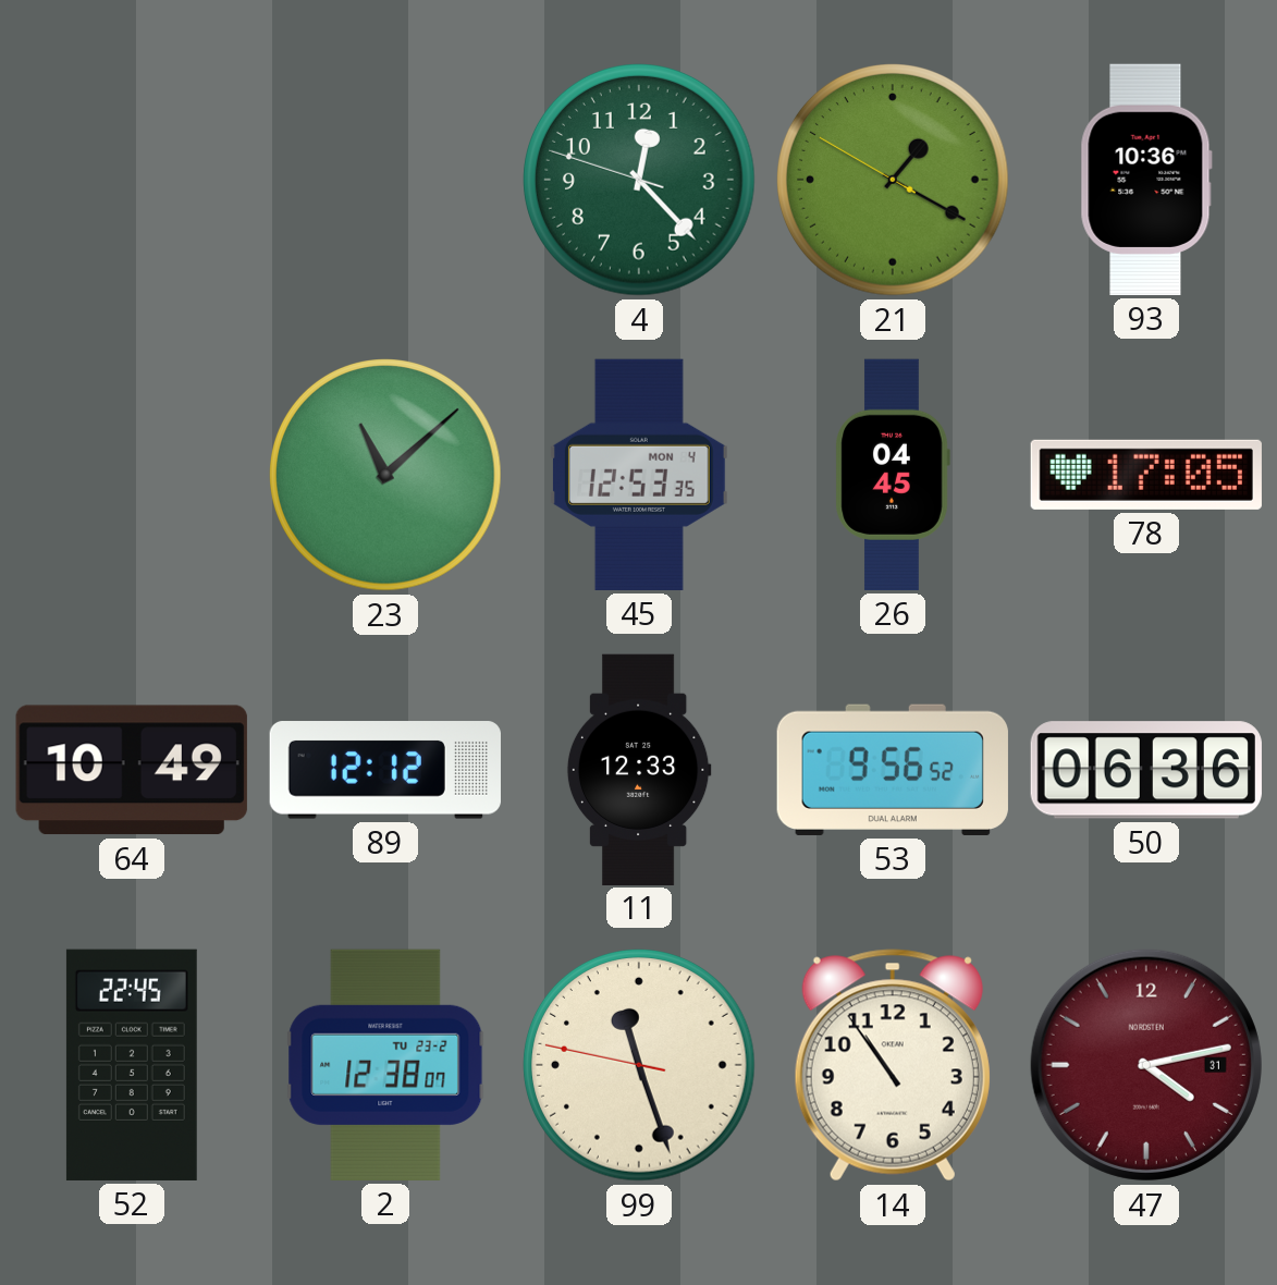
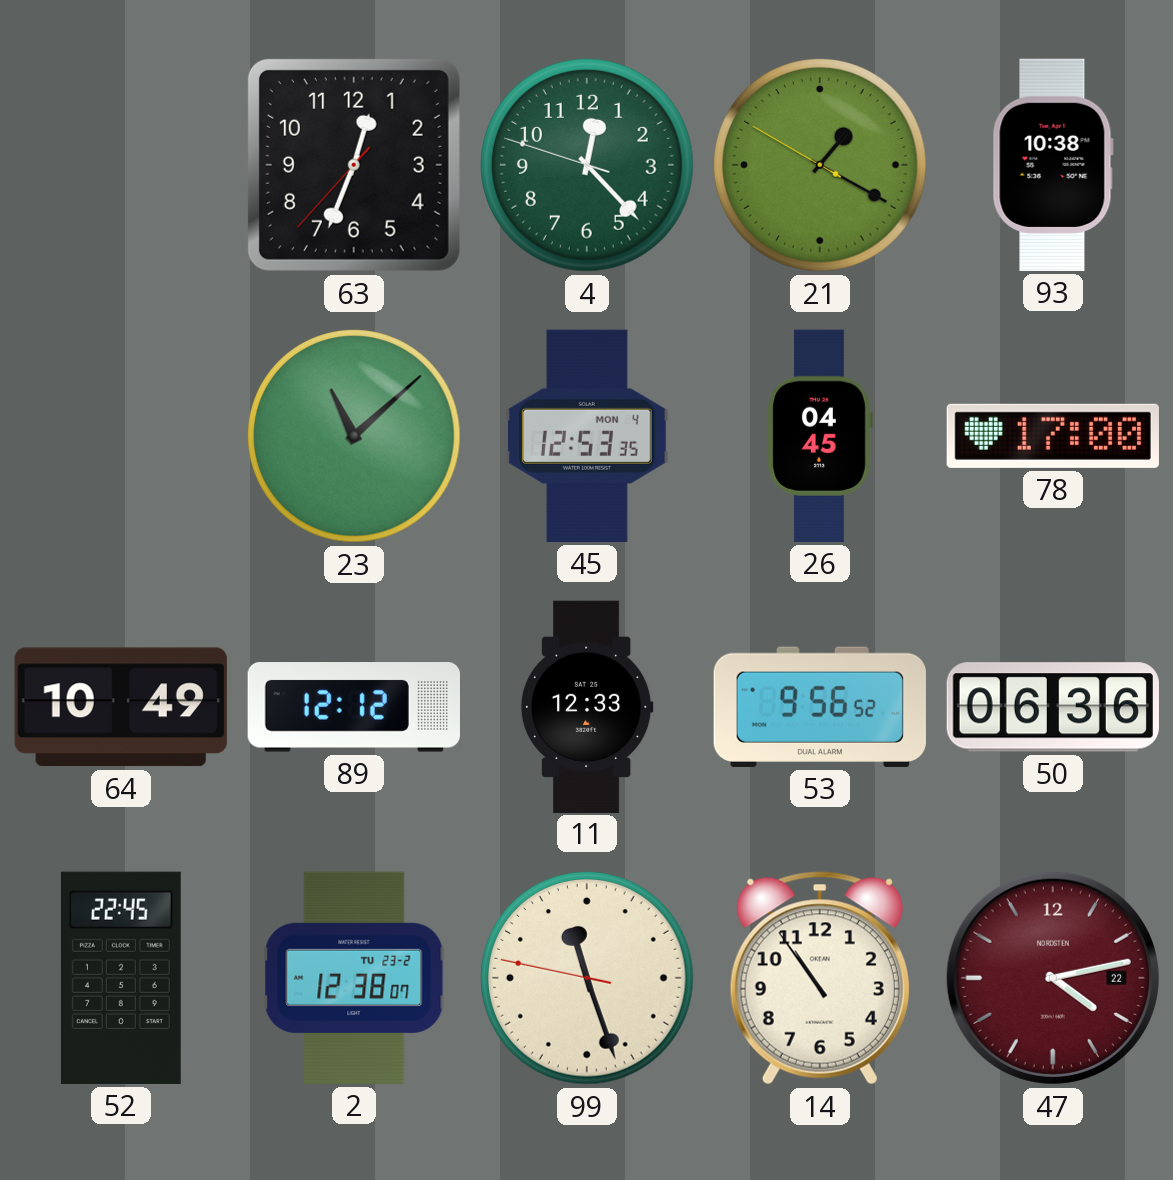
63: none -> 12:33 (354, 165)
93: 10:36 -> 10:38 (1053, 165)
78: 17:05 -> 17:00 (1053, 436)
47 date: 31 -> 22 (1053, 978)
